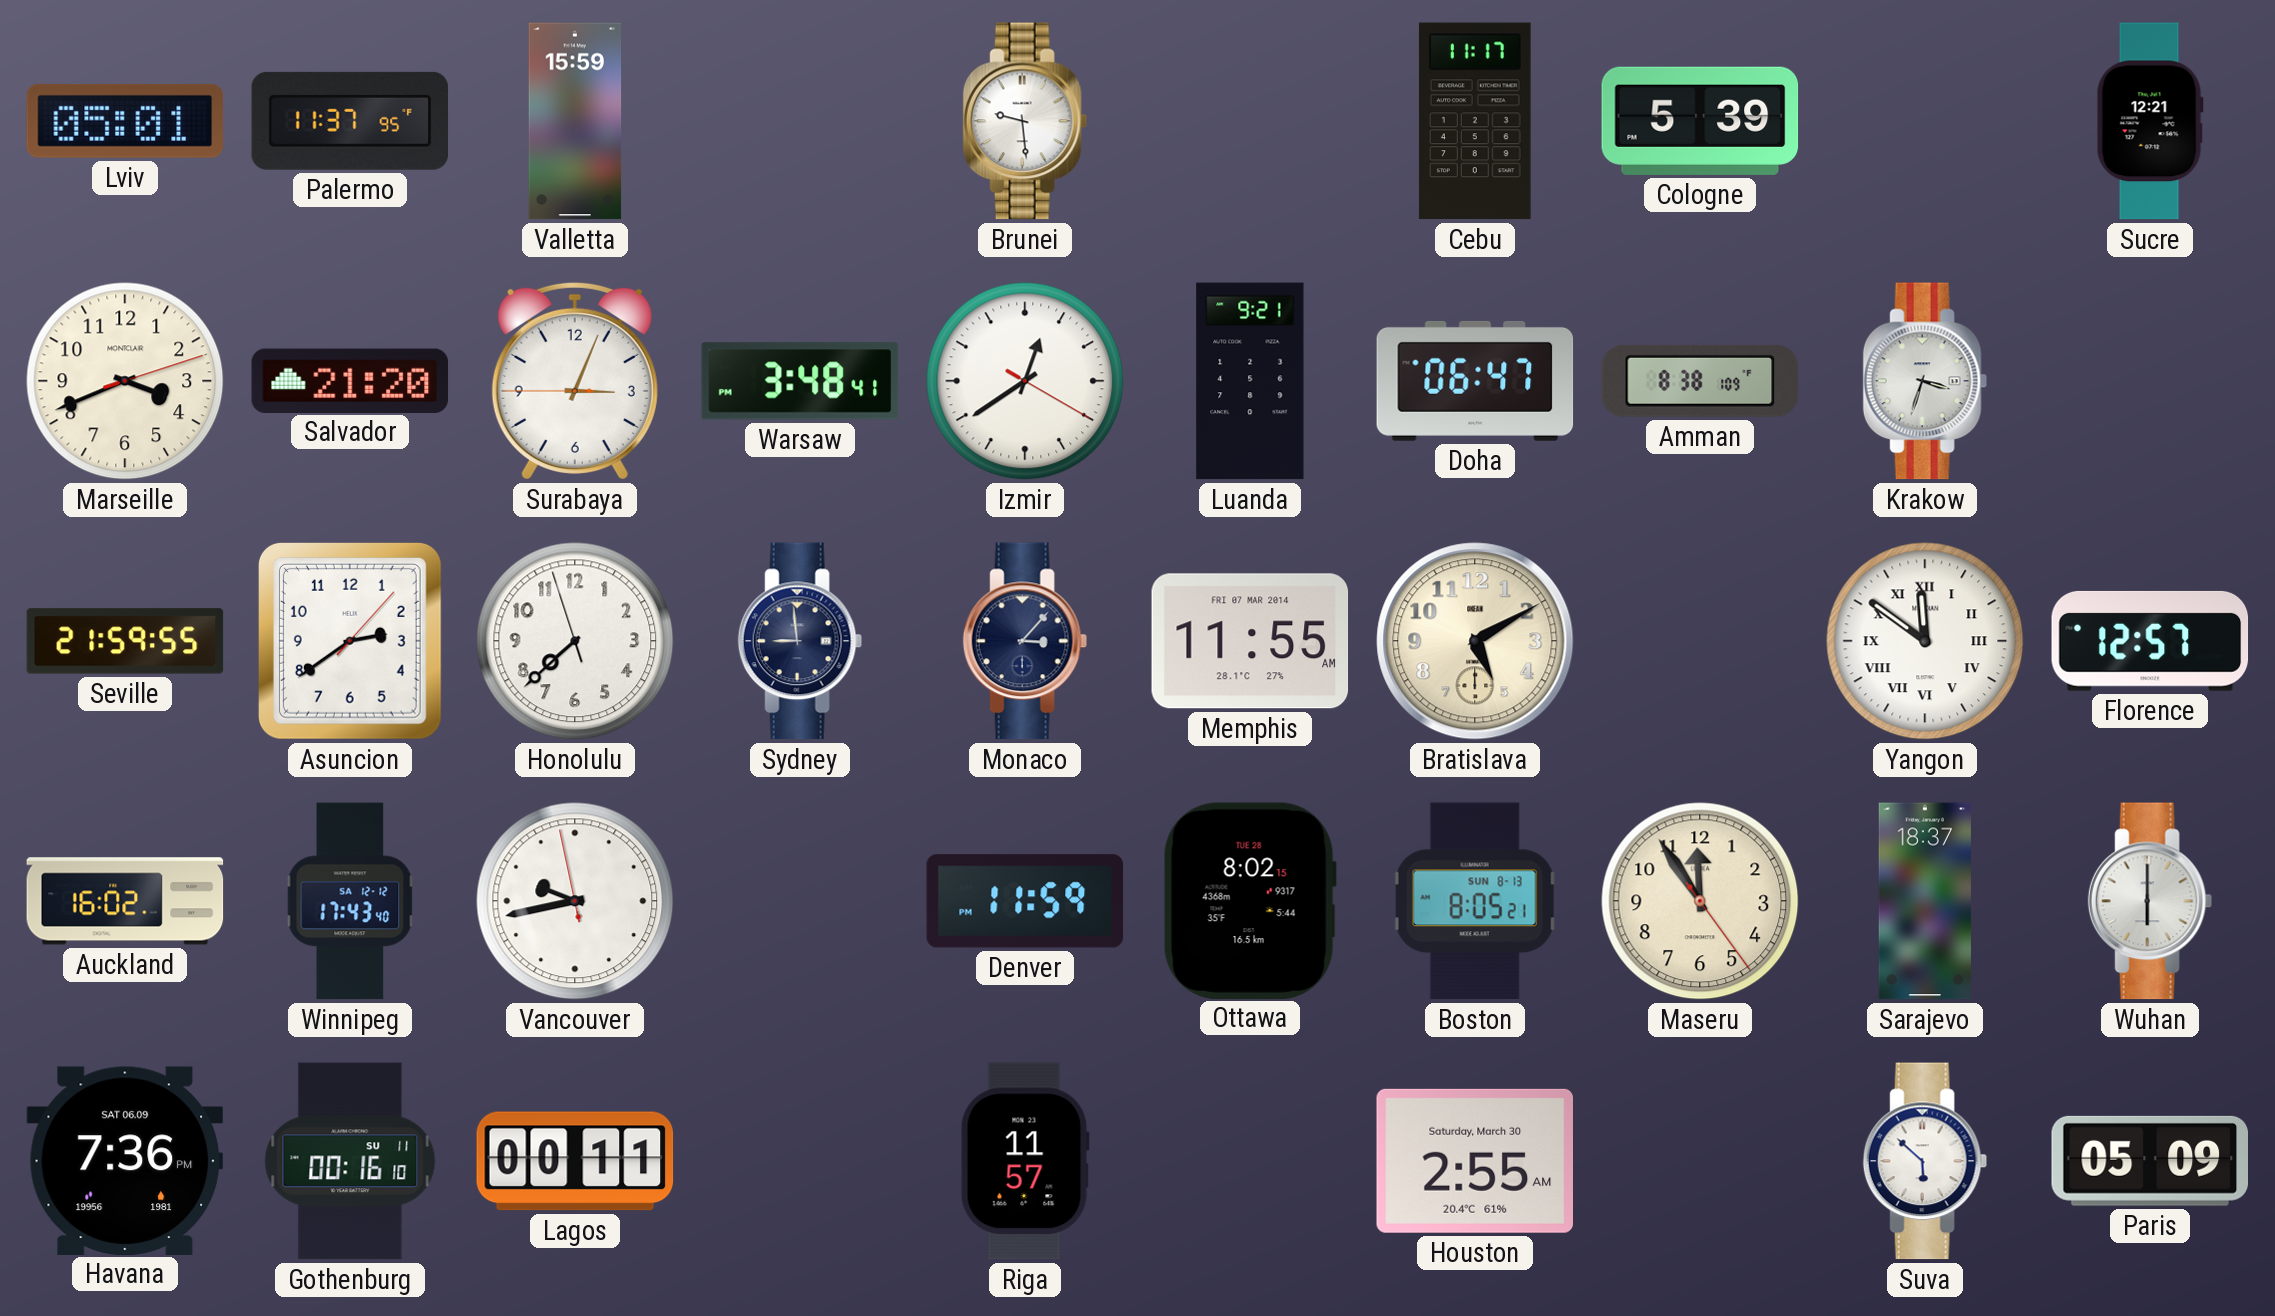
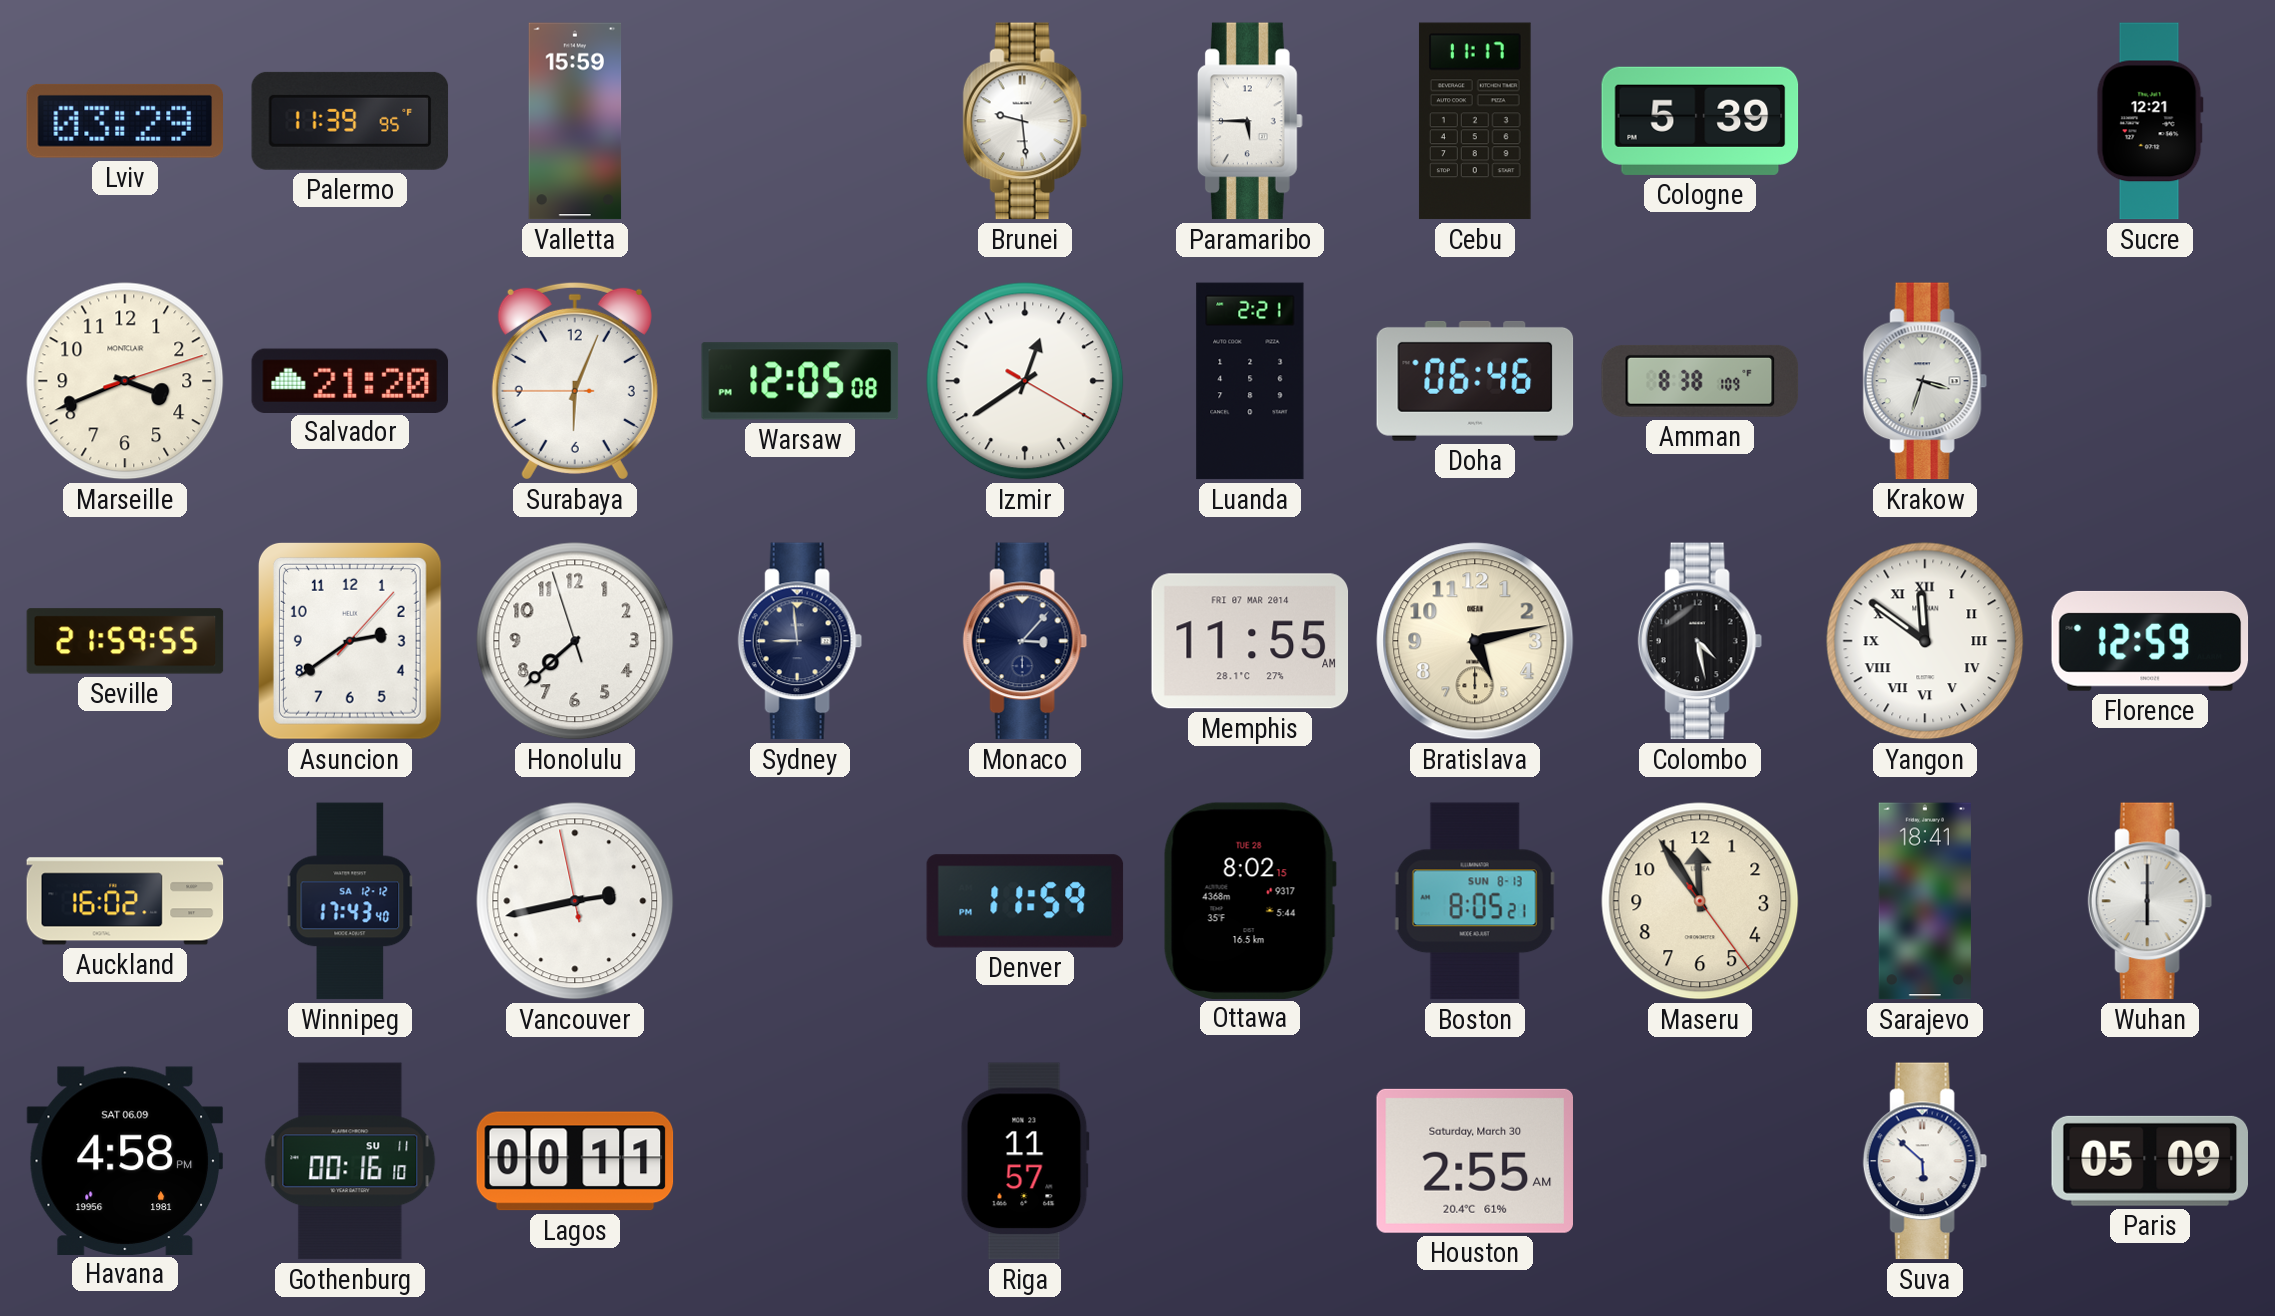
Lviv: 05:01 -> 03:29 (124, 121)
Palermo: 11:37 -> 11:39 (350, 121)
Paramaribo: none -> 5:45 (1250, 121)
Surabaya: 3:03 -> 6:03 (575, 381)
Warsaw: 3:48 -> 12:05 (800, 381)
Luanda: 9:21 -> 2:21 (1250, 381)
Doha: 06:47 -> 06:46 (1475, 381)
Bratislava: 5:10 -> 5:13 (1475, 641)
Colombo: none -> 4:28 (1700, 641)
Florence: 12:57 -> 12:59 (2150, 641)
Vancouver: 9:42 -> 2:42 (575, 901)
Sarajevo: 18:37 -> 18:41 (1925, 901)
Havana: 7:36 -> 4:58 (124, 1160)
